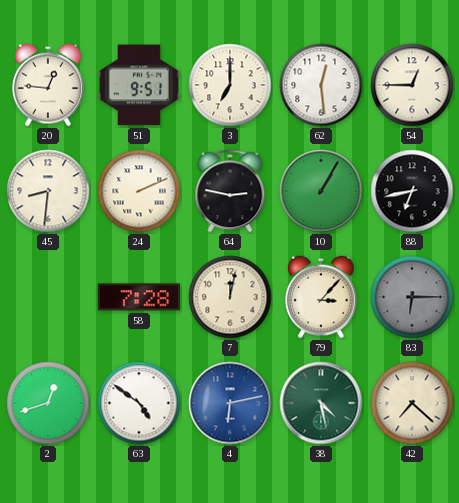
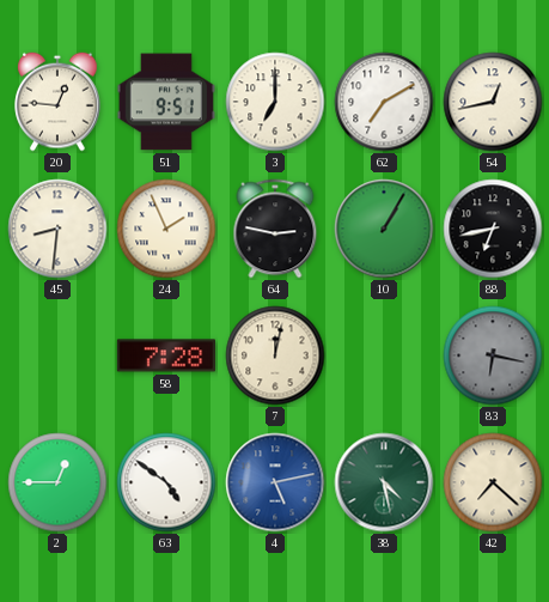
62: 12:29 -> 7:10 (384, 102)
54: 12:45 -> 12:43 (493, 102)
24: 2:11 -> 1:56 (166, 229)
79: 3:07 -> none (321, 297)
83: 6:15 -> 6:17 (493, 355)
2: 12:42 -> 12:45 (57, 482)
4: 6:13 -> 5:13 (275, 482)
